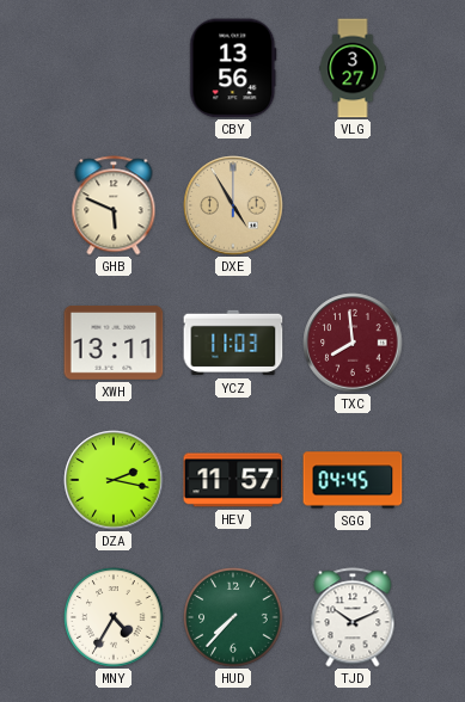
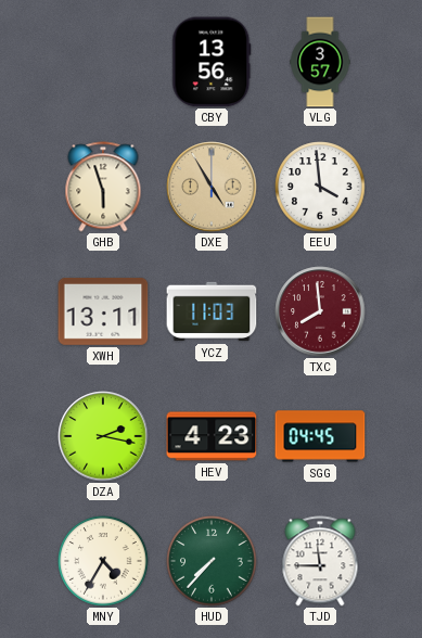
VLG: 3:27 -> 3:57 (320, 62)
GHB: 5:49 -> 5:57 (103, 187)
EEU: none -> 3:59 (320, 187)
HEV: 11:57 -> 4:23 (212, 436)
TJD: 10:11 -> 11:45 (320, 561)
